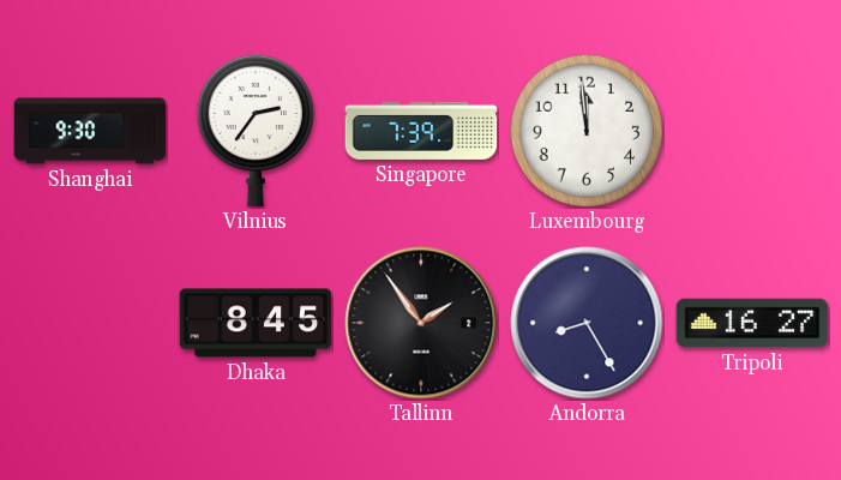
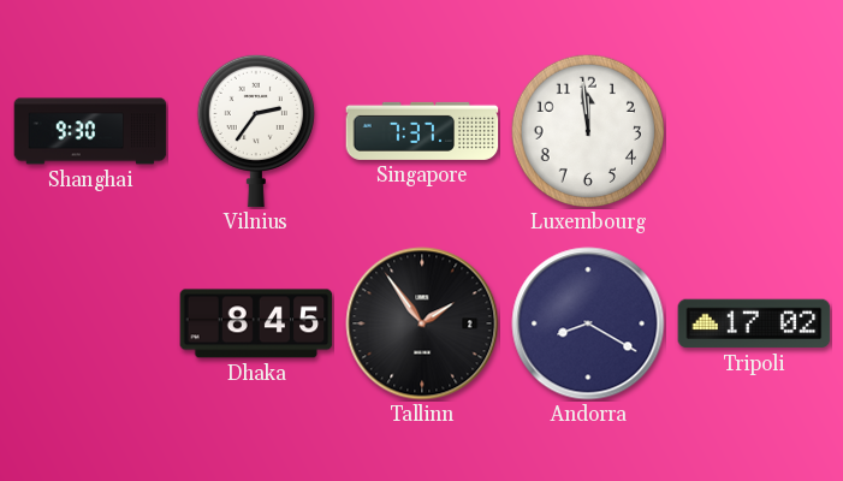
Singapore: 7:39 -> 7:37 (422, 131)
Andorra: 8:25 -> 8:20 (588, 323)
Tripoli: 16:27 -> 17:02 (754, 323)
